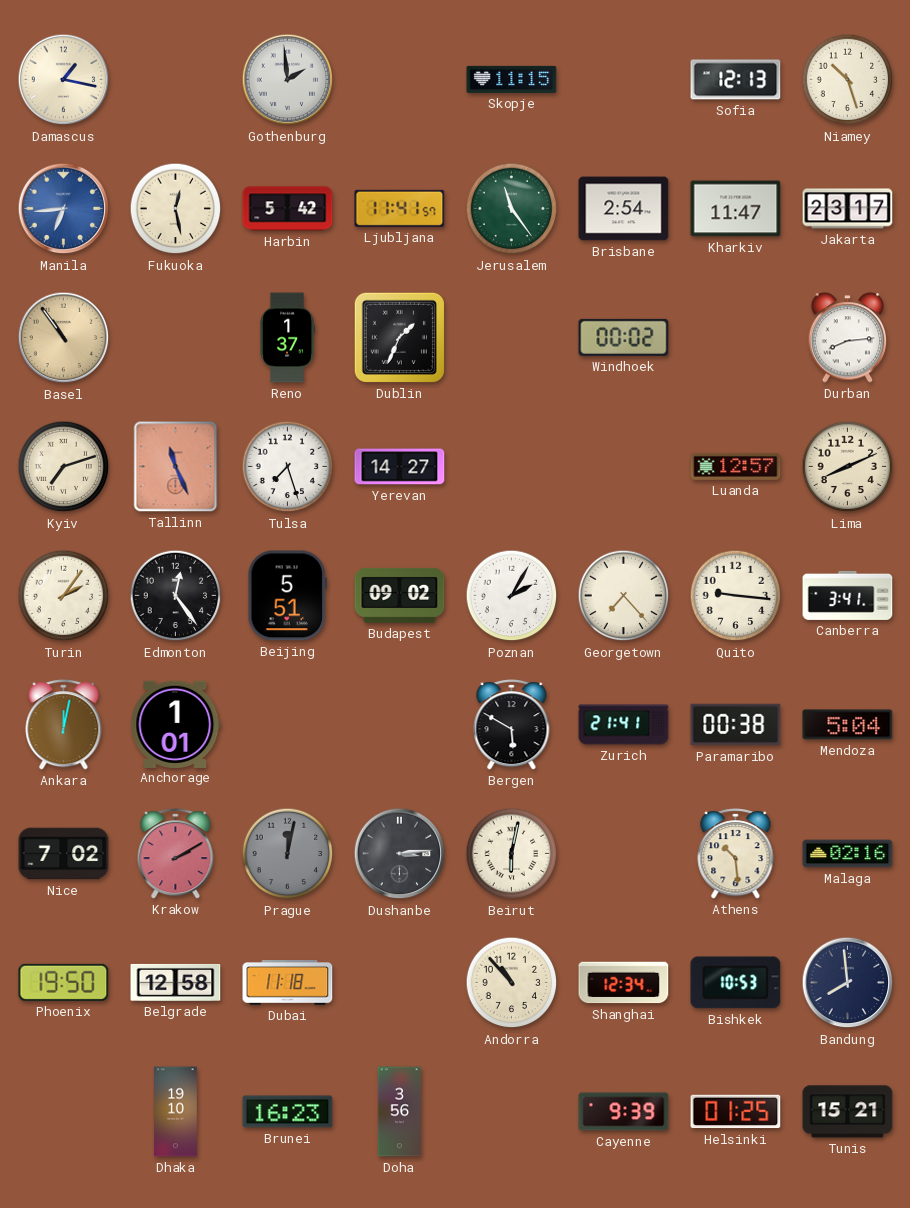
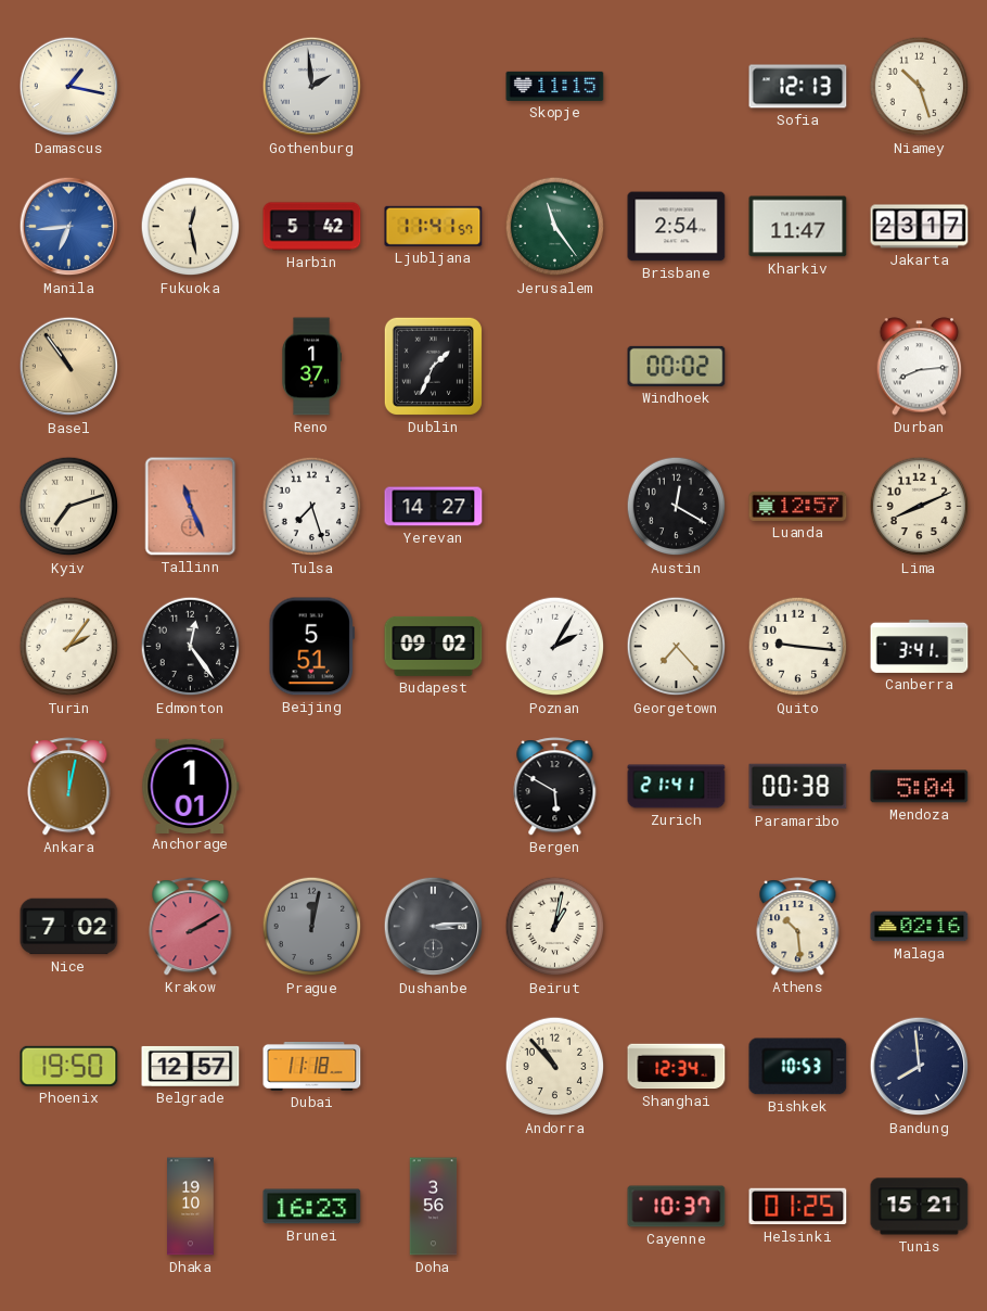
Austin: none -> 12:20 (677, 507)
Beirut: 6:02 -> 1:02 (555, 927)
Belgrade: 12:58 -> 12:57 (191, 1066)
Cayenne: 9:39 -> 10:37 (677, 1207)
